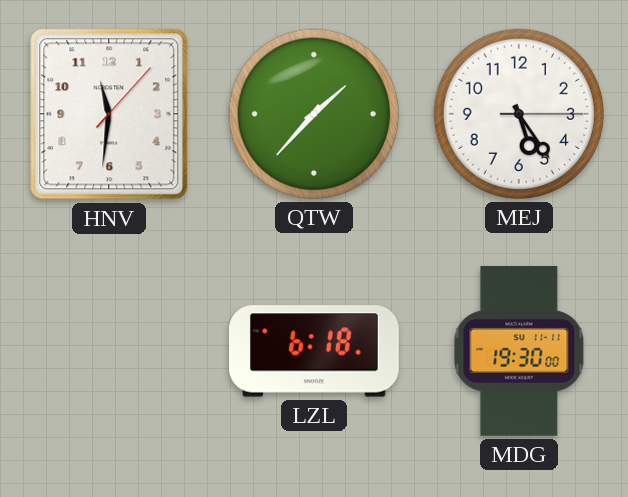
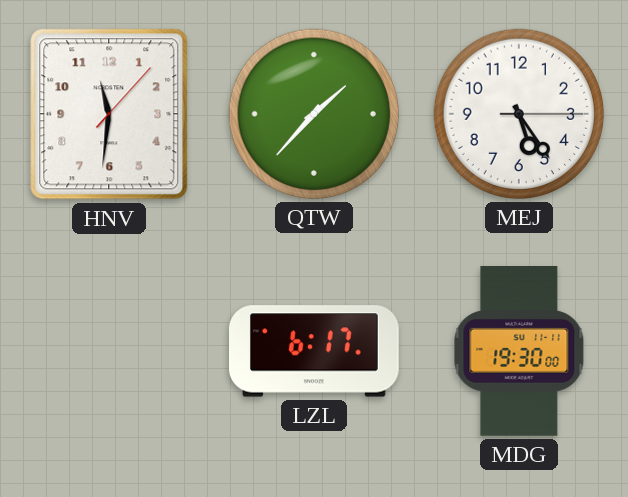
LZL: 6:18 -> 6:17 (315, 351)
